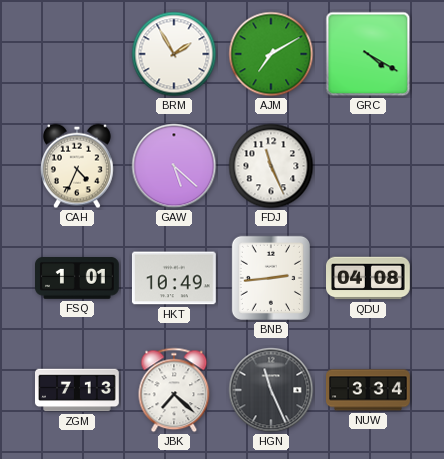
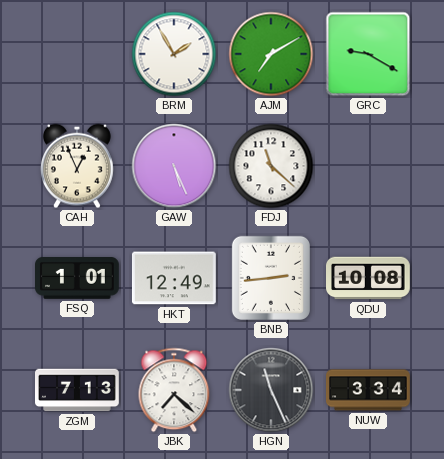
GRC: 4:20 -> 9:20 (368, 54)
CAH: 4:34 -> 12:56 (77, 166)
GAW: 5:22 -> 5:26 (174, 166)
FDJ: 11:26 -> 11:22 (271, 166)
HKT: 10:49 -> 12:49 (174, 278)
QDU: 04:08 -> 10:08 (369, 278)
